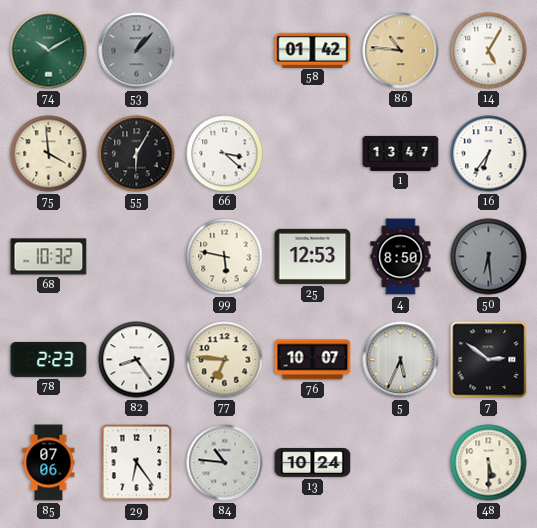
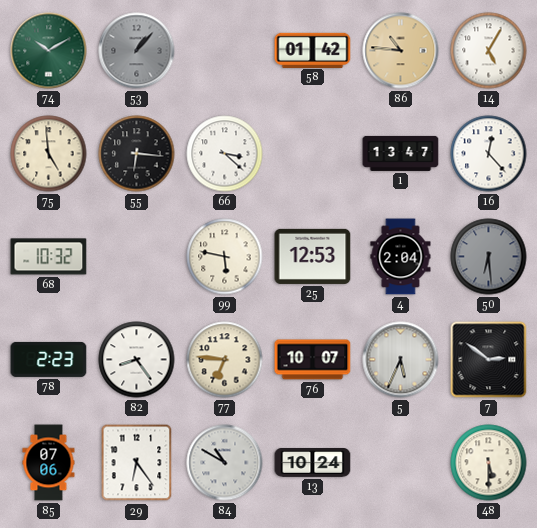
75: 3:59 -> 4:59 (49, 154)
55: 6:05 -> 6:16 (137, 154)
16: 6:36 -> 12:23 (489, 154)
4: 8:50 -> 2:04 (401, 257)
84: 10:46 -> 10:50 (225, 463)
